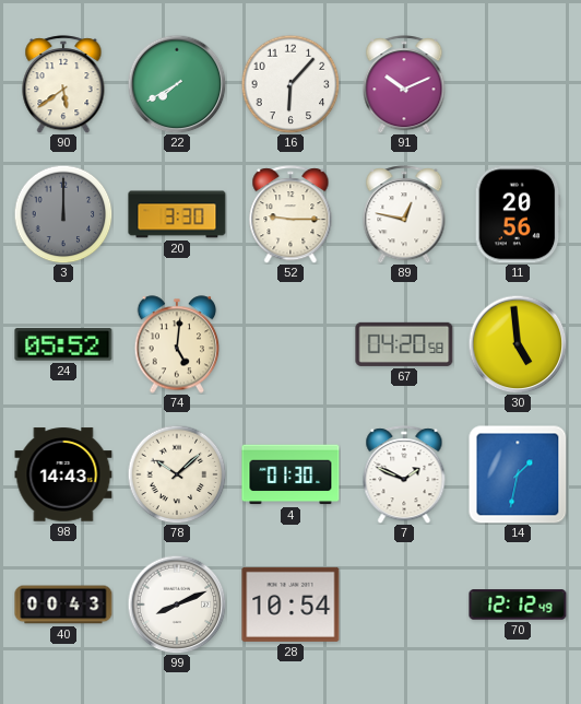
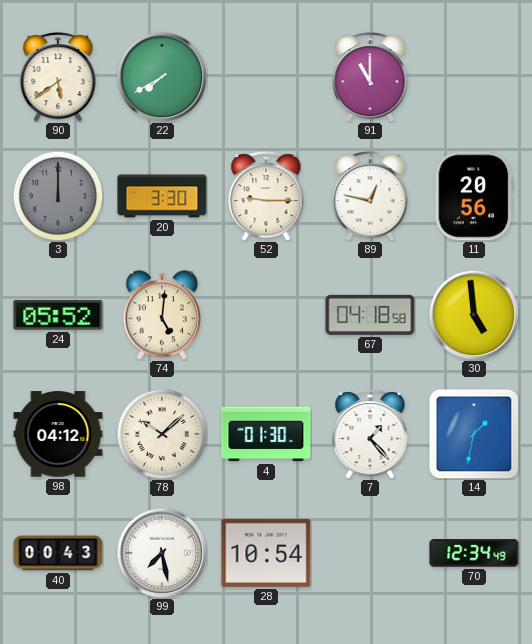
16: 6:07 -> none (290, 84)
91: 10:11 -> 11:00 (370, 77)
67: 04:20 -> 04:18 (370, 315)
98: 14:43 -> 04:12 (58, 434)
7: 1:49 -> 1:23 (370, 434)
99: 8:11 -> 7:28 (162, 553)
70: 12:12 -> 12:34 (474, 553)
